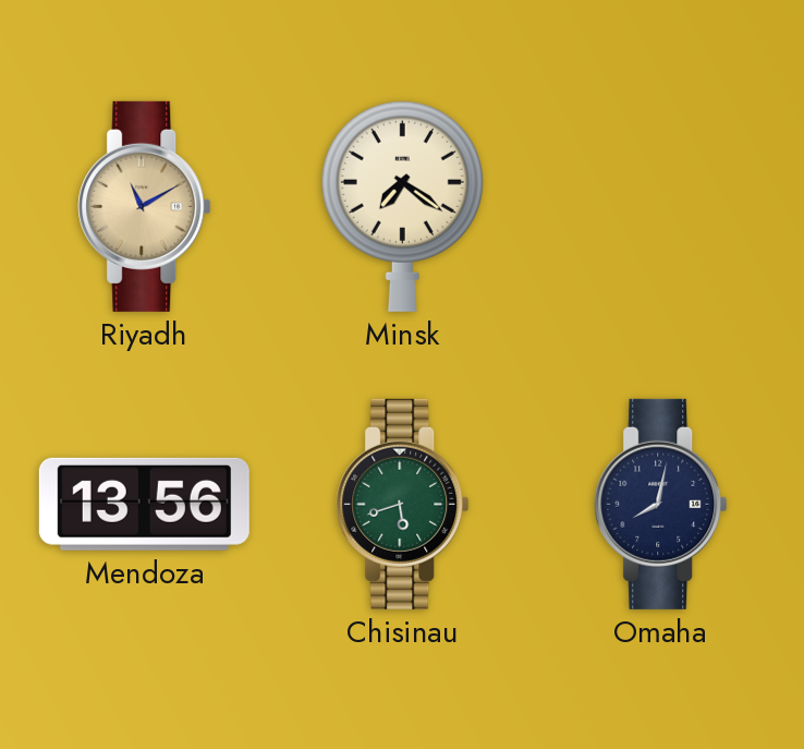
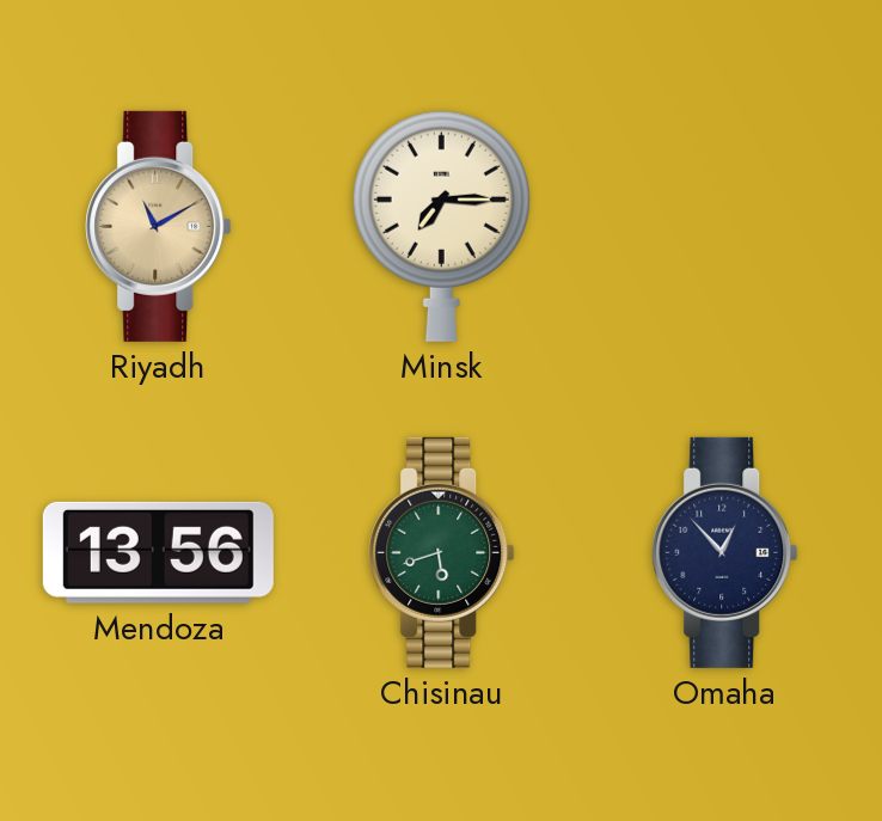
Minsk: 7:21 -> 7:15 (441, 226)
Omaha: 8:02 -> 12:53 (725, 552)
